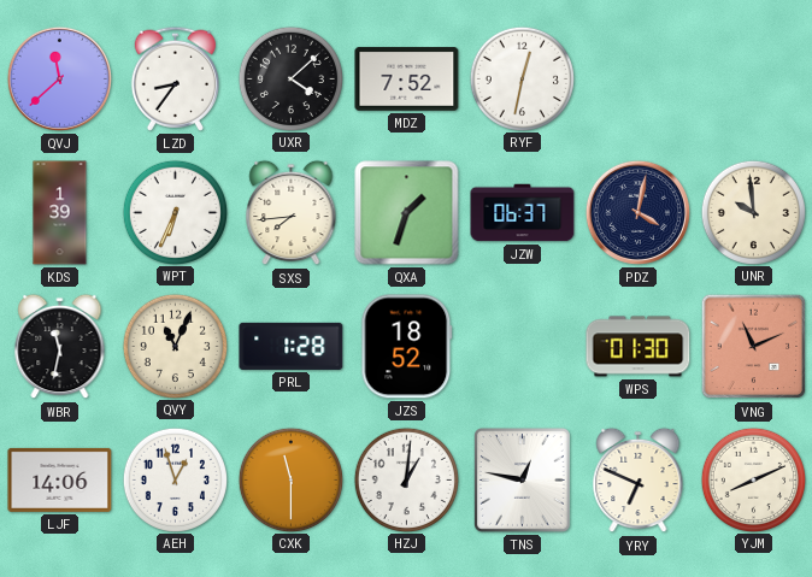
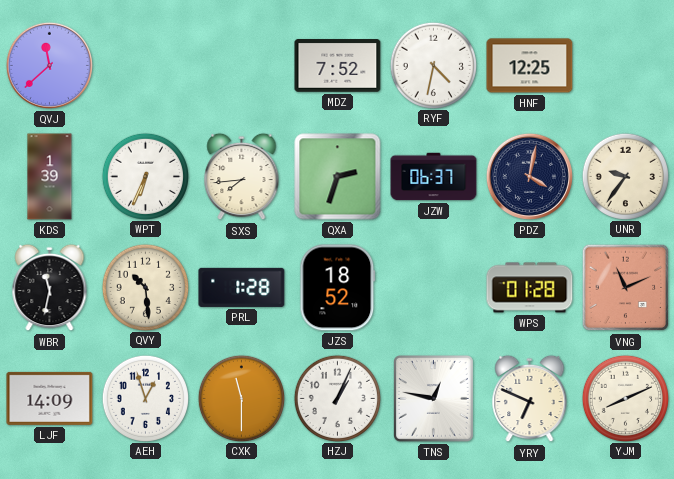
LZD: 8:36 -> none (175, 78)
UXR: 4:08 -> none (290, 78)
RYF: 12:32 -> 4:32 (433, 65)
HNF: none -> 12:25 (530, 66)
QXA: 1:33 -> 2:33 (338, 177)
UNR: 9:59 -> 9:36 (625, 176)
QVY: 11:04 -> 10:29 (145, 287)
WPS: 01:30 -> 01:28 (530, 288)
LJF: 14:06 -> 14:09 (50, 398)
HZJ: 1:01 -> 1:04 (337, 398)
